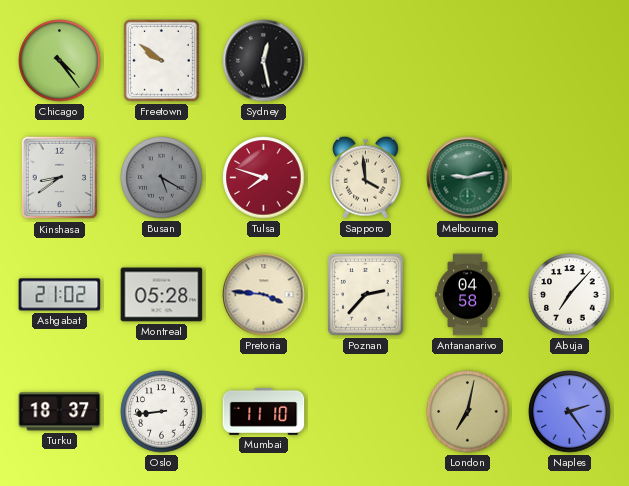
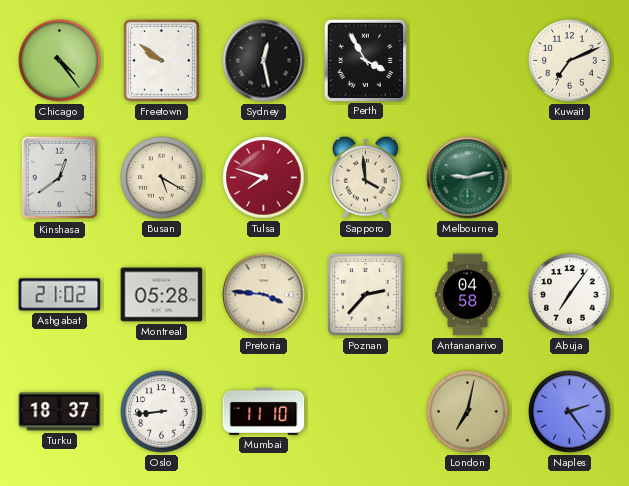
Perth: none -> 3:55 (365, 60)
Kuwait: none -> 7:11 (570, 61)
Kinshasa: 8:39 -> 12:39 (60, 178)
Busan dial: grey -> cream (162, 178)
Abuja: 7:07 -> 7:06 (570, 295)
